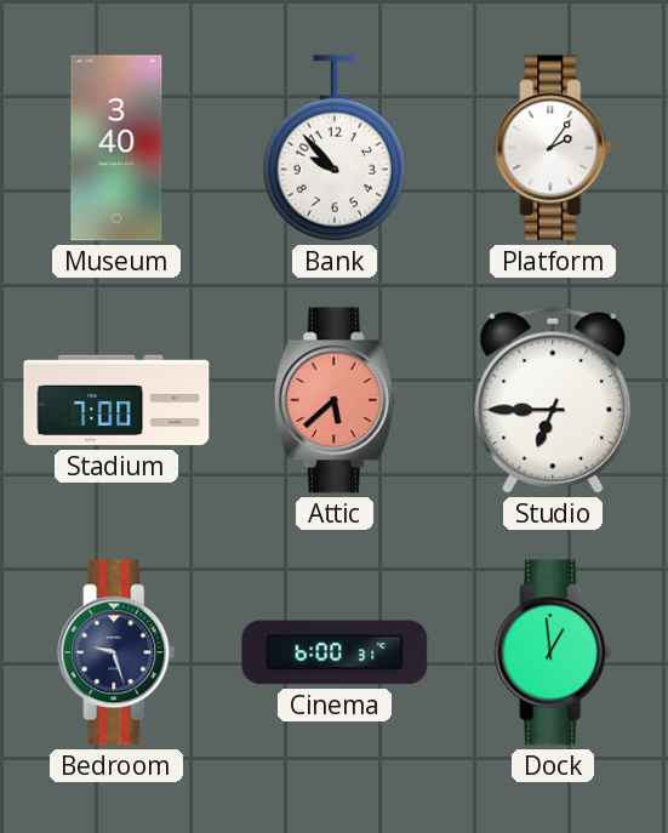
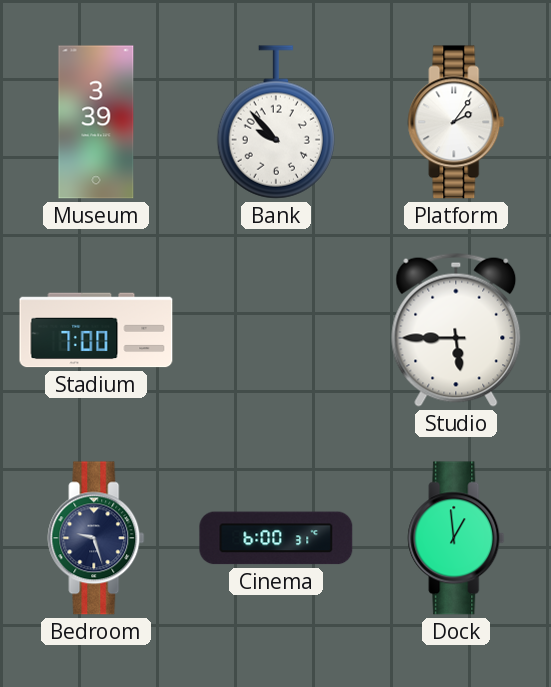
Museum: 3:40 -> 3:39 (96, 122)
Attic: 5:38 -> none (335, 400)
Studio: 6:45 -> 5:45 (456, 330)
